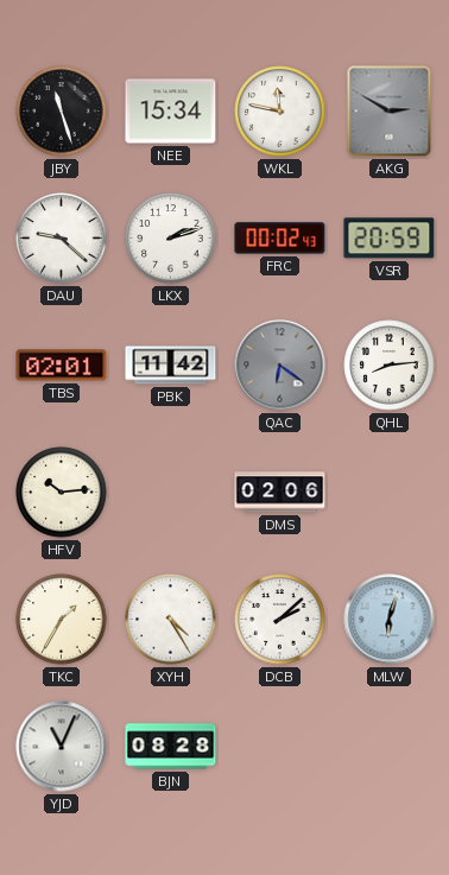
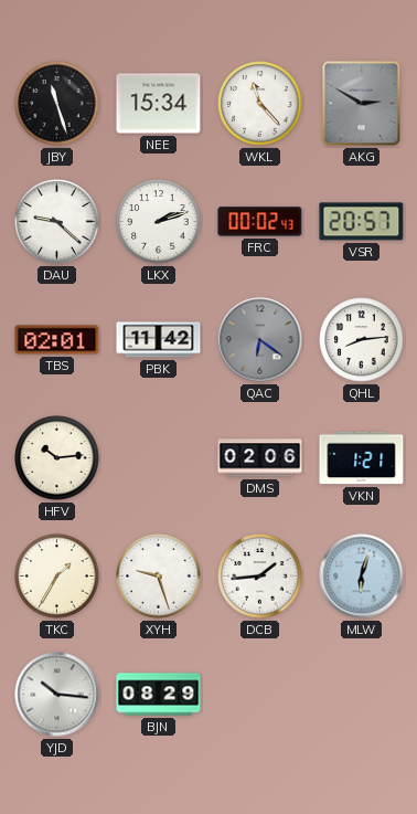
WKL: 11:47 -> 11:23 (260, 104)
VSR: 20:59 -> 20:57 (362, 222)
VKN: none -> 1:21 (362, 458)
XYH: 4:25 -> 9:27 (159, 577)
DCB: 2:08 -> 1:44 (260, 577)
YJD: 11:04 -> 10:16 (57, 695)
BJN: 08:28 -> 08:29 (159, 695)
